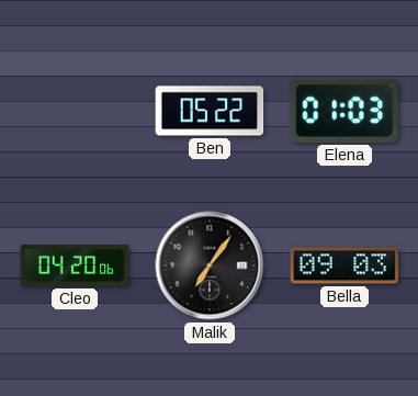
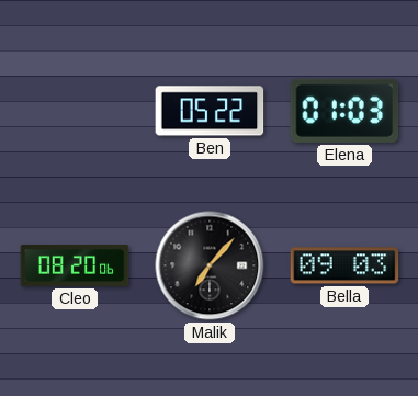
Cleo: 04:20 -> 08:20 (75, 265)
Malik: 7:06 -> 7:07 (210, 265)
